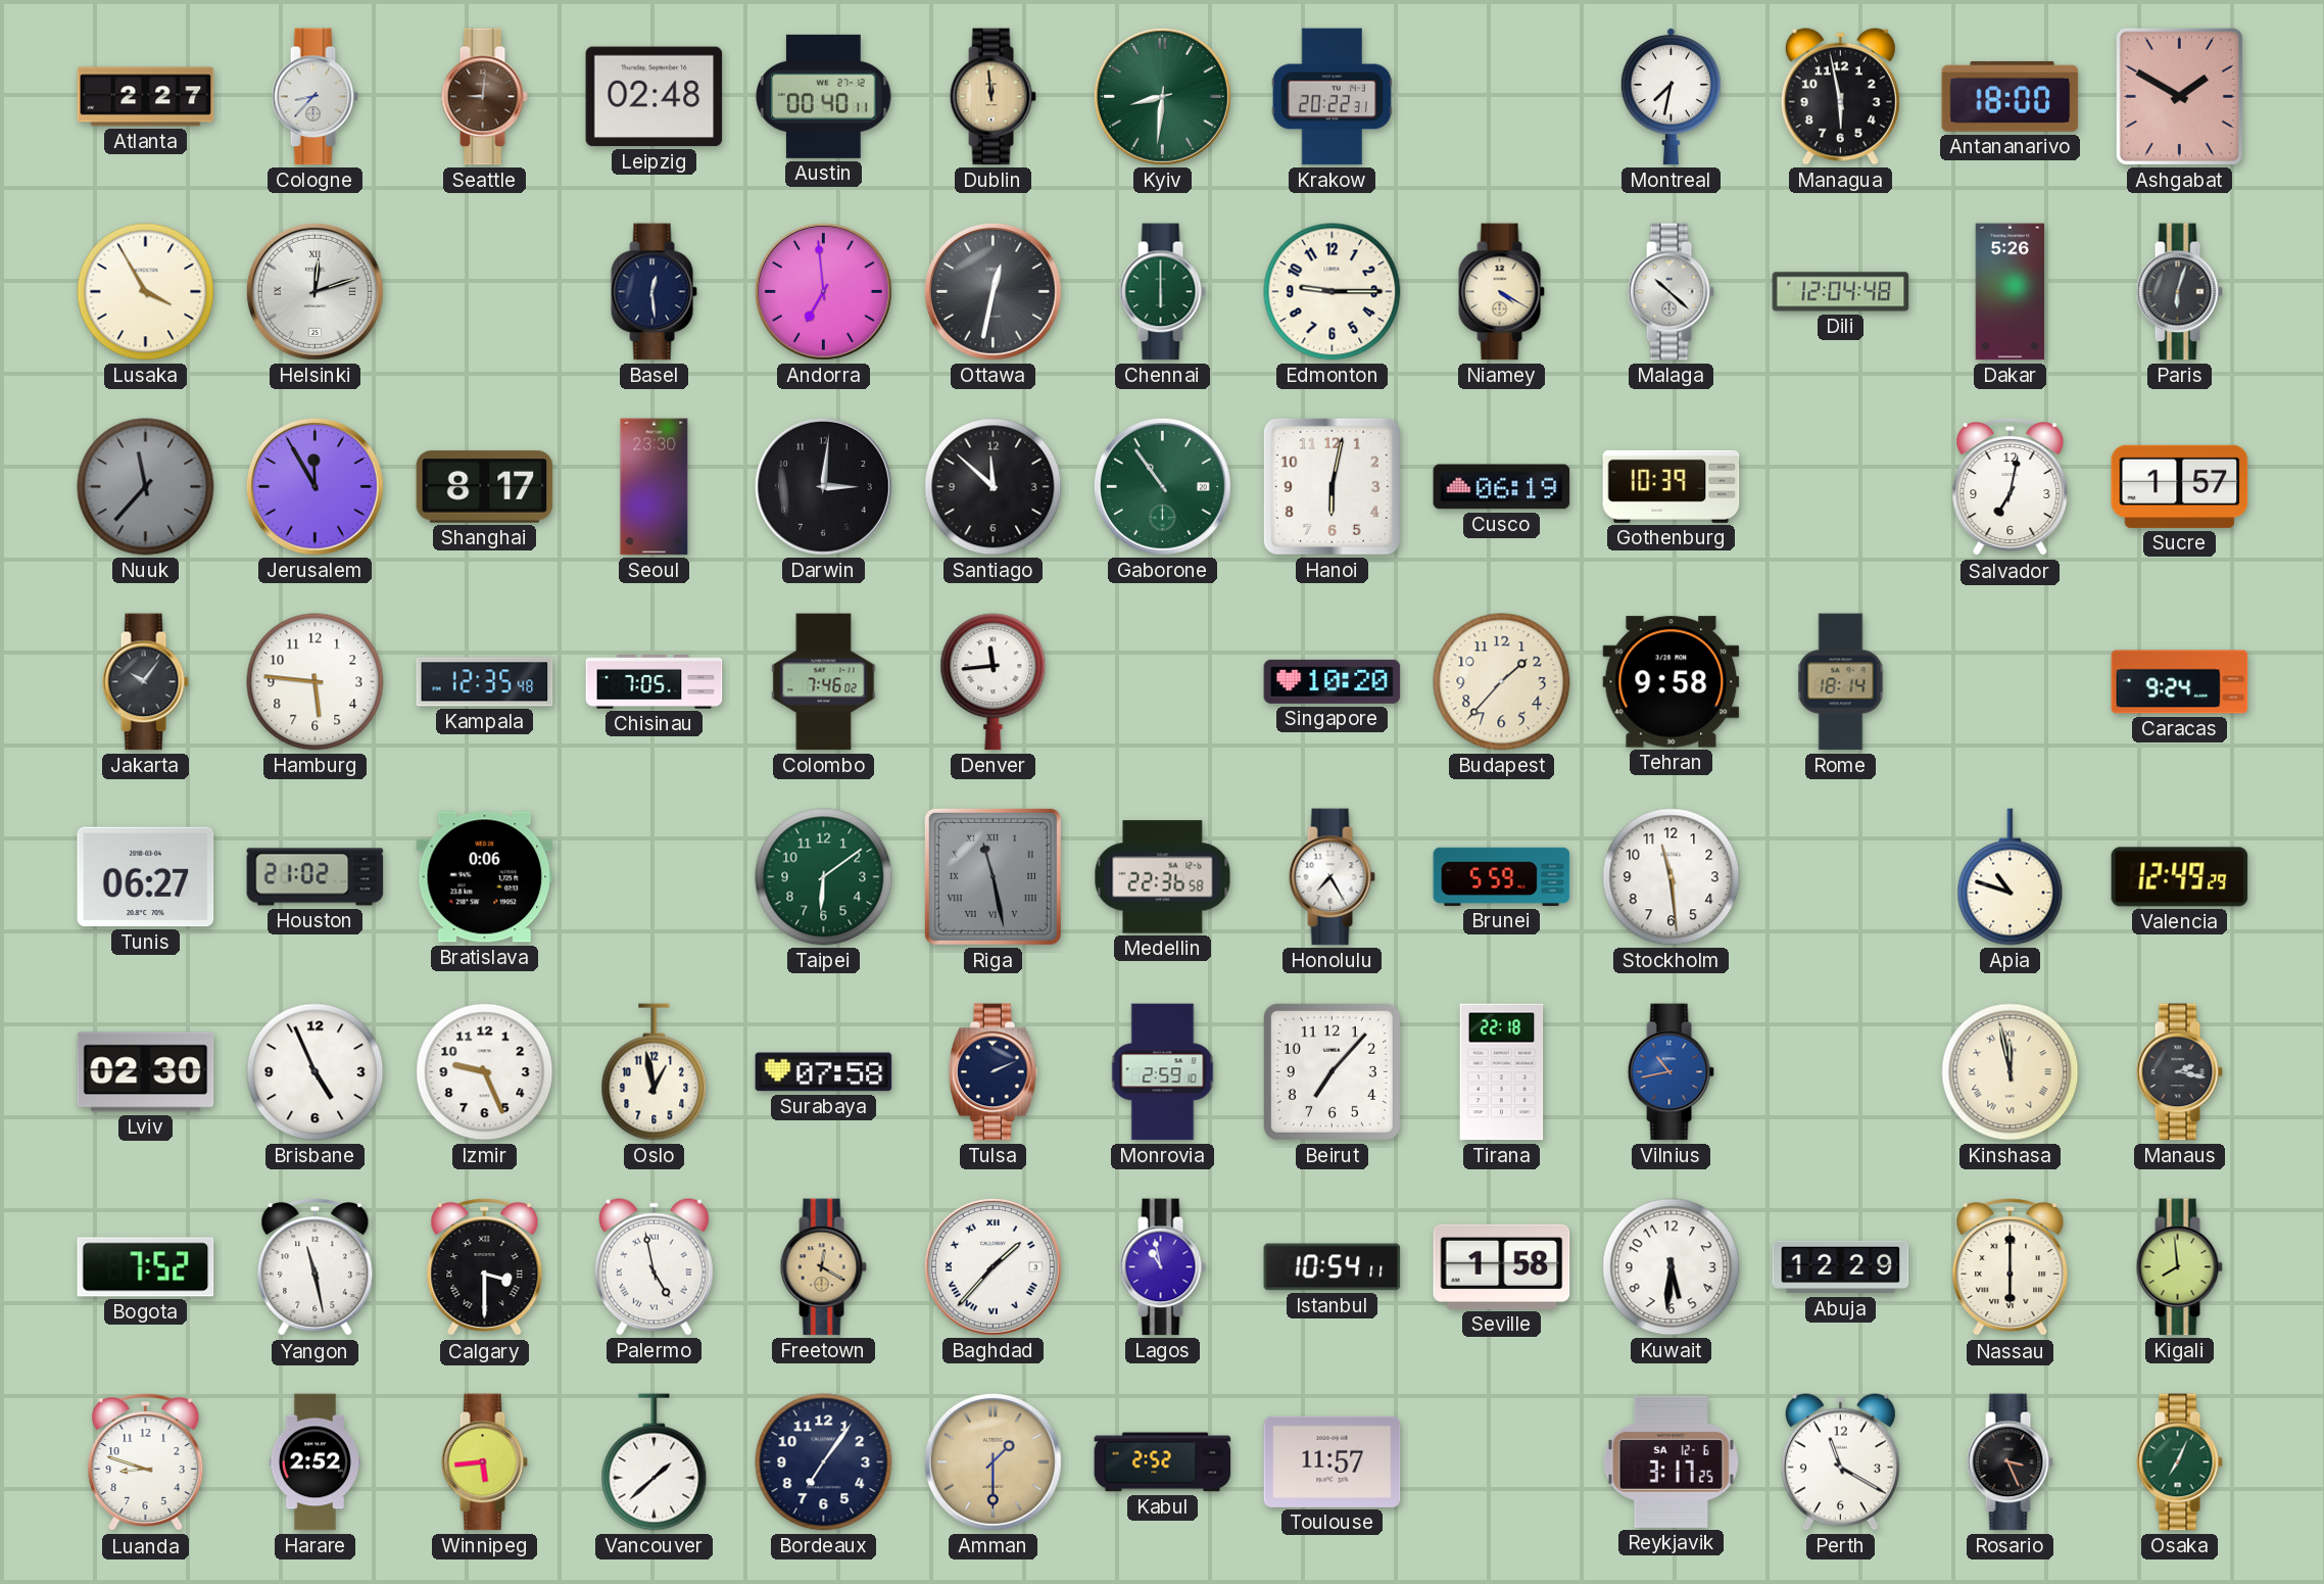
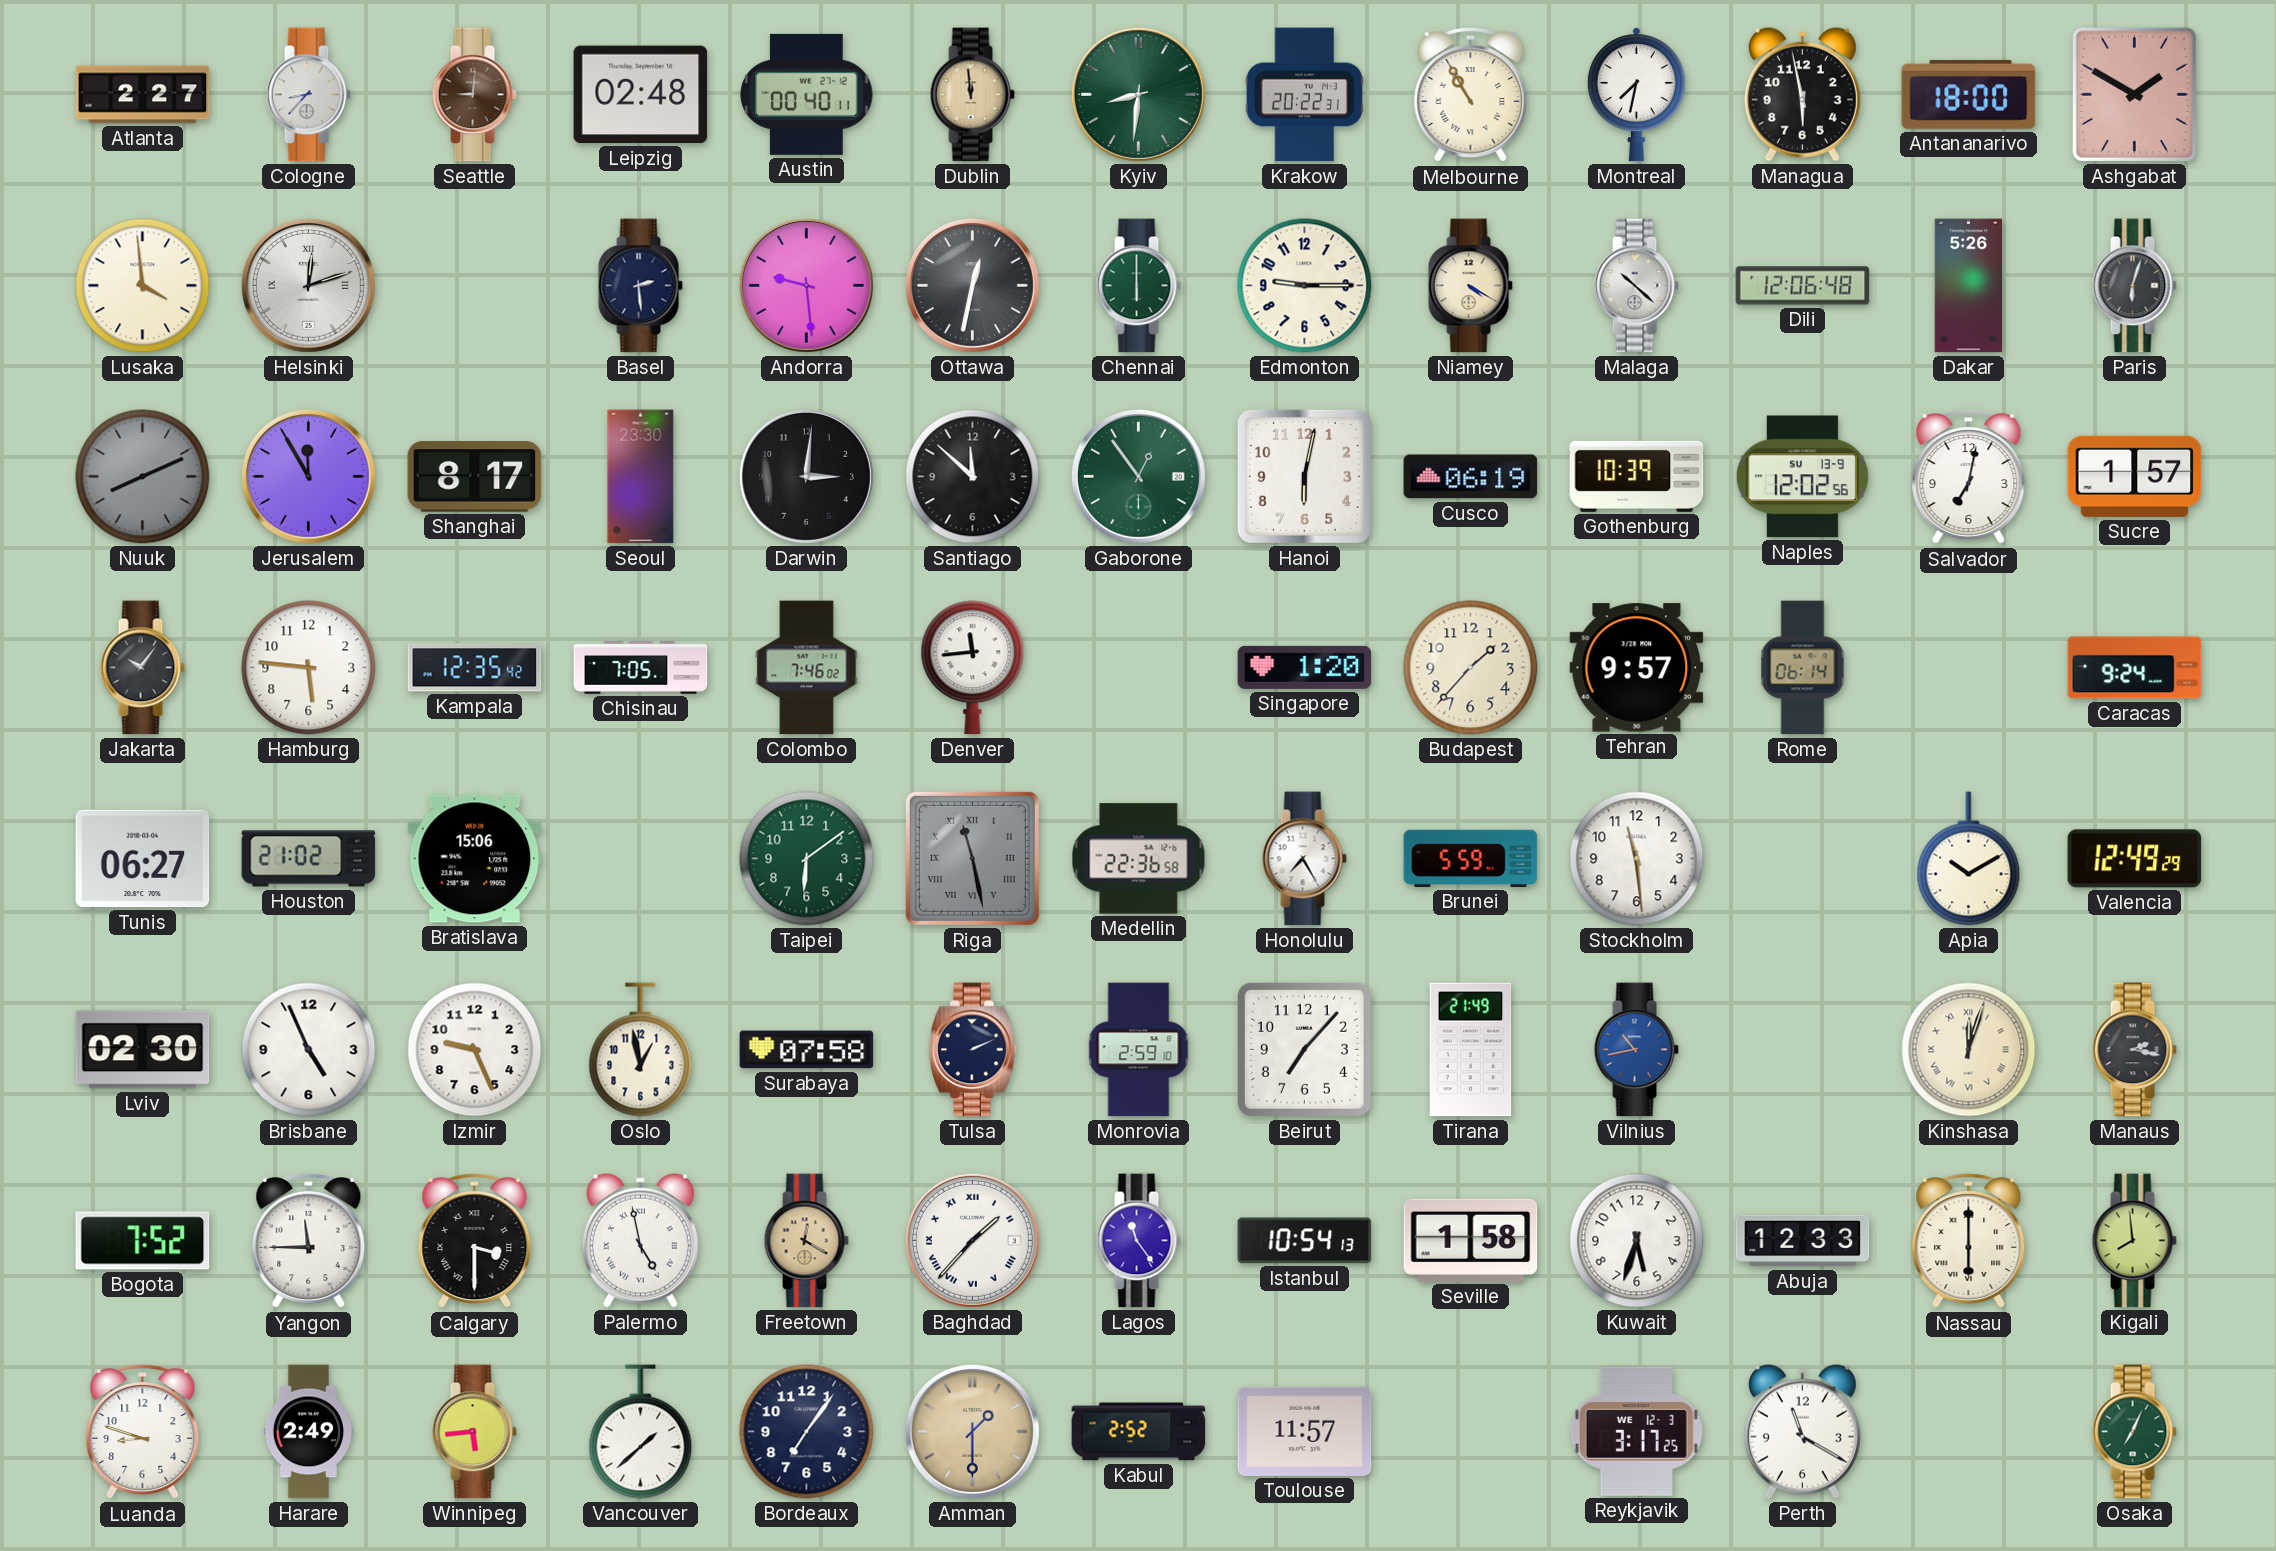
Melbourne: none -> 10:55 (1471, 96)
Lusaka: 3:55 -> 3:59 (143, 286)
Basel: 12:29 -> 2:29 (640, 286)
Andorra: 6:59 -> 9:29 (806, 285)
Dili: 12:04 -> 12:06 (1803, 286)
Nuuk: 11:37 -> 8:11 (143, 477)
Gaborone: 10:54 -> 12:54 (1138, 476)
Naples: none -> 12:02 (1802, 477)
Kampala: 12:35:48 -> 12:35:42 (475, 668)
Singapore: 10:20 -> 1:20 (1305, 667)
Tehran: 9:58 -> 9:57 (1637, 668)
Rome: 18:14 -> 06:14 (1803, 668)
Bratislava: 0:06 -> 15:06 (475, 859)
Apia: 10:48 -> 10:10 (1969, 859)
Tirana: 22:18 -> 21:49 (1471, 1050)
Kinshasa: 11:58 -> 12:03 (1969, 1050)
Yangon: 11:28 -> 11:45 (309, 1242)
Lagos: 10:58 -> 11:24 (1138, 1241)
Istanbul: 10:54:11 -> 10:54:13 (1305, 1241)
Kuwait: 5:31 -> 5:33 (1637, 1241)
Abuja: 12:29 -> 12:33 (1803, 1241)
Harare: 2:52 -> 2:49 (308, 1432)
Reykjavik date: SA 12-6 -> WE 12-3 (1636, 1431)
Rosario: 3:26 -> none (2010, 1462)
